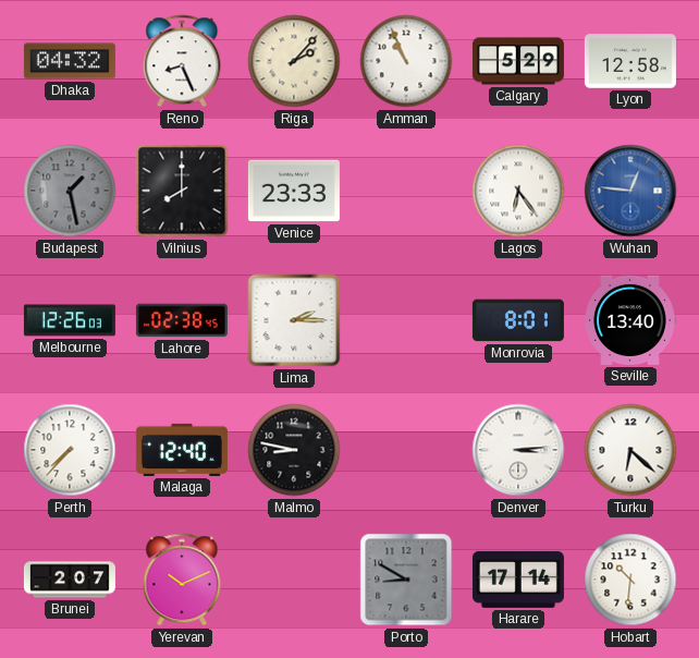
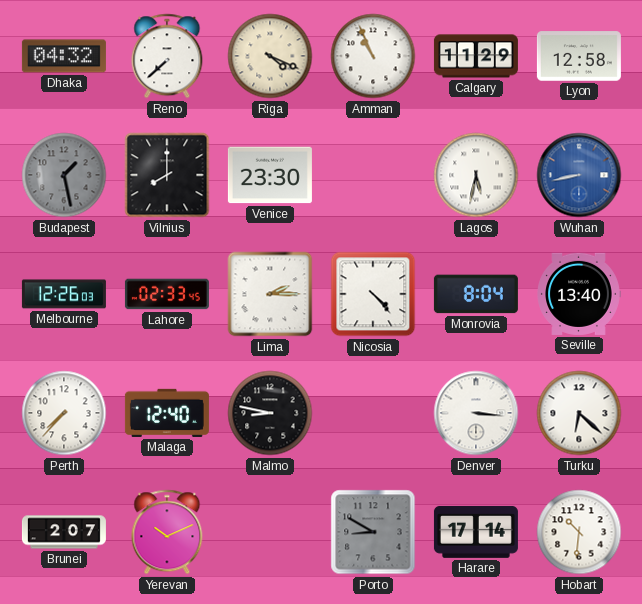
Reno: 8:26 -> 7:38 (167, 56)
Riga: 2:07 -> 4:19 (270, 56)
Calgary: 5:29 -> 11:29 (476, 56)
Venice: 23:33 -> 23:30 (270, 175)
Lagos: 6:24 -> 5:32 (476, 175)
Wuhan: 12:46 -> 8:43 (579, 175)
Lahore: 02:38 -> 02:33 (167, 294)
Nicosia: none -> 4:23 (373, 294)
Monrovia: 8:01 -> 8:04 (476, 294)
Denver: 3:14 -> 3:16 (476, 413)
